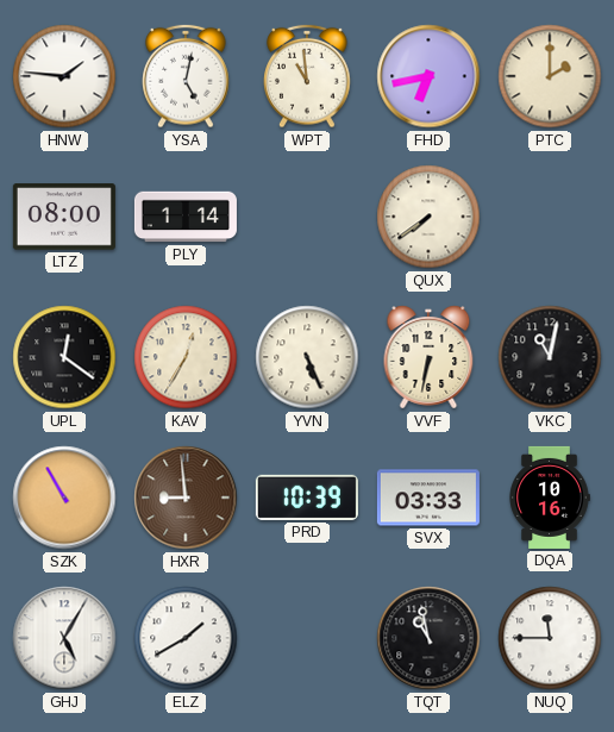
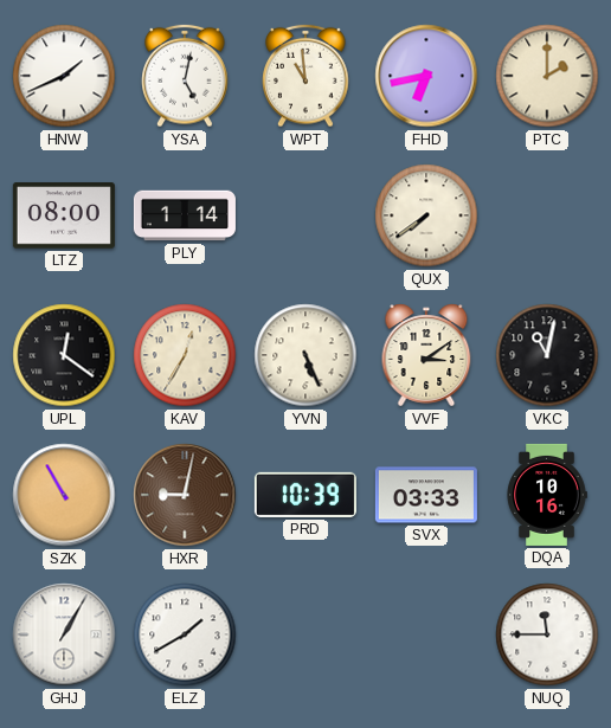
HNW: 1:46 -> 1:41 (64, 76)
VVF: 6:32 -> 3:09 (426, 355)
HXR: 8:59 -> 9:02 (185, 495)
GHJ: 5:05 -> 1:05 (64, 634)
TQT: 10:58 -> none (428, 638)
